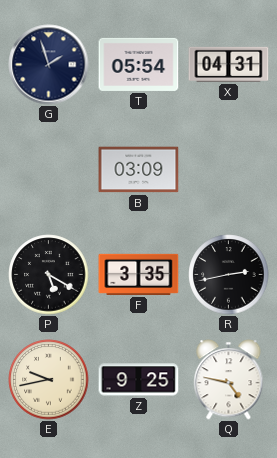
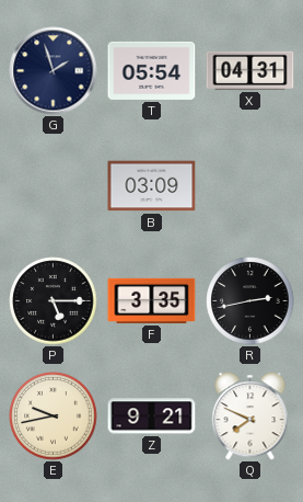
P: 5:20 -> 5:15 (54, 301)
Z: 9:25 -> 9:21 (152, 417)
Q: 4:47 -> 7:49 (250, 417)
